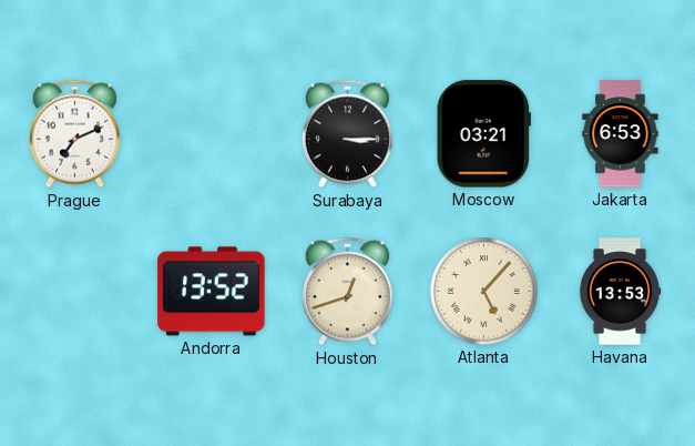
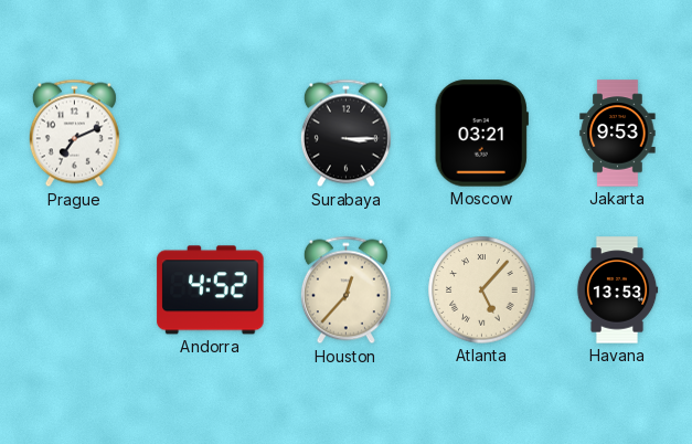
Jakarta: 6:53 -> 9:53 (618, 134)
Andorra: 13:52 -> 4:52 (211, 290)
Houston: 12:42 -> 12:37 (345, 290)
